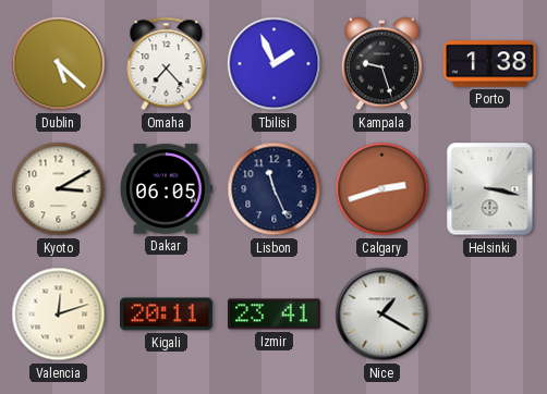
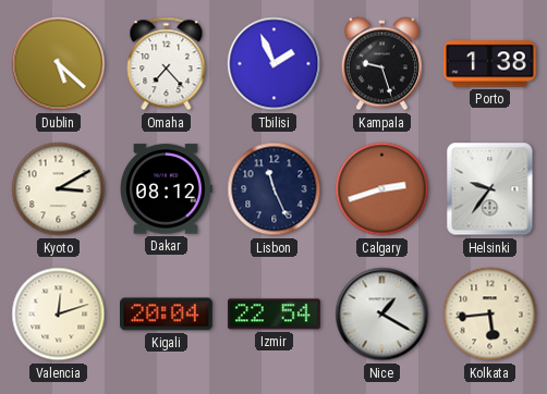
Dakar: 06:05 -> 08:12 (167, 189)
Helsinki: 3:17 -> 9:36 (490, 189)
Kigali: 20:11 -> 20:04 (167, 315)
Izmir: 23:41 -> 22:54 (275, 315)
Kolkata: none -> 5:44 (490, 315)
